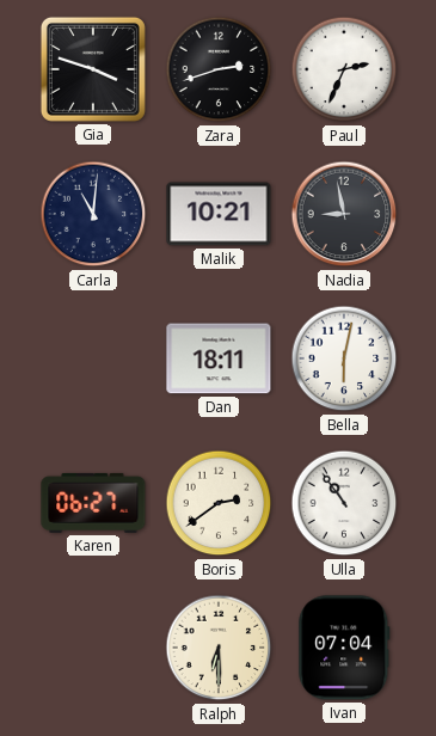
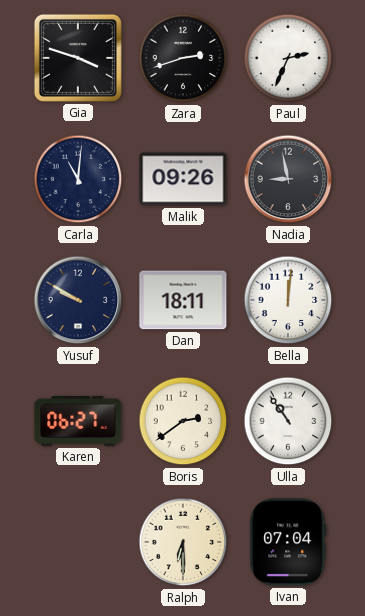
Malik: 10:21 -> 09:26 (183, 179)
Yusuf: none -> 9:50 (78, 300)
Bella: 6:02 -> 12:01 (288, 300)
